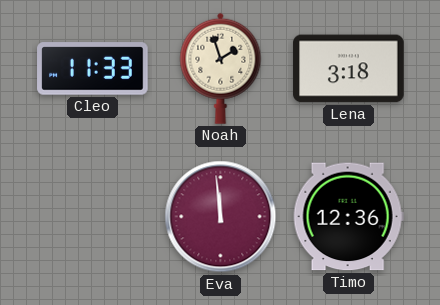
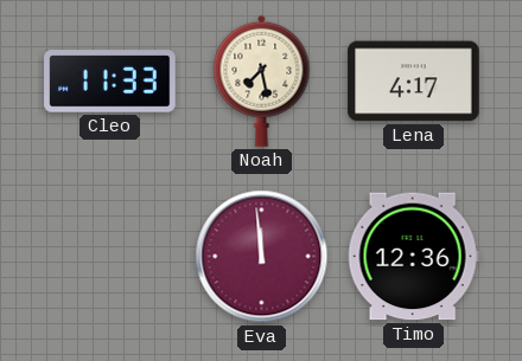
Noah: 1:57 -> 7:28 (262, 80)
Lena: 3:18 -> 4:17 (414, 82)
